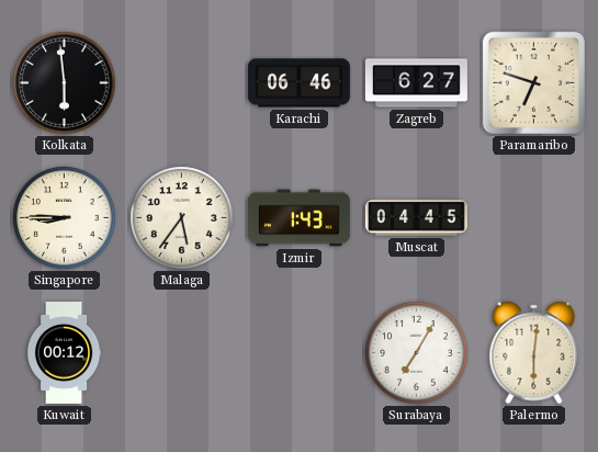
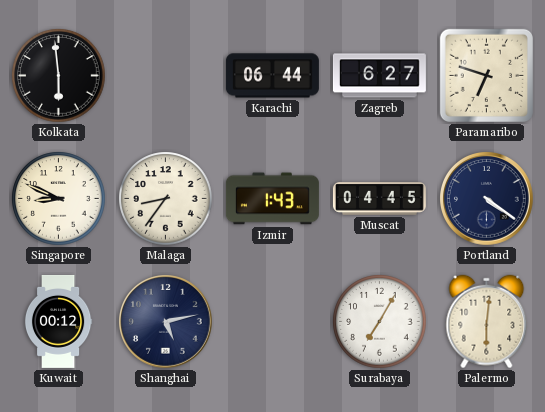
Karachi: 06:46 -> 06:44 (272, 76)
Singapore: 8:45 -> 8:49 (59, 199)
Malaga: 5:36 -> 8:36 (166, 199)
Portland: none -> 4:21 (487, 199)
Shanghai: none -> 5:13 (166, 322)
